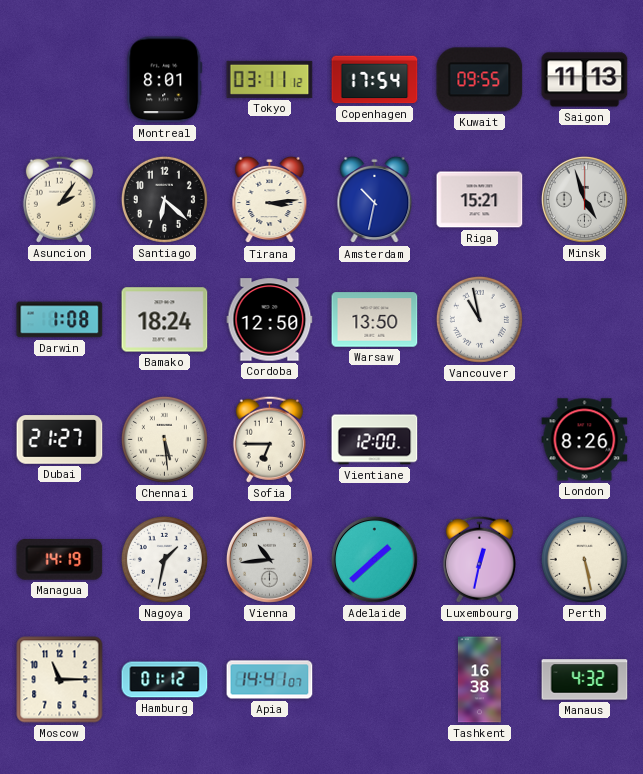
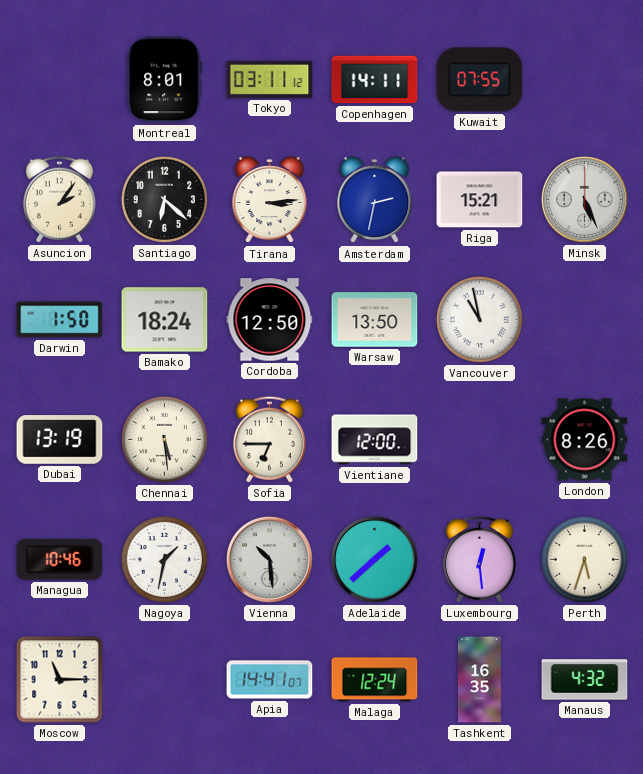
Copenhagen: 17:54 -> 14:11 (375, 80)
Kuwait: 09:55 -> 07:55 (480, 80)
Saigon: 11:13 -> none (585, 80)
Amsterdam: 10:32 -> 2:32 (375, 200)
Minsk: 4:57 -> 5:26 (584, 199)
Darwin: 1:08 -> 1:50 (60, 320)
Dubai: 21:27 -> 13:19 (60, 440)
Managua: 14:19 -> 10:46 (60, 559)
Vienna: 10:44 -> 10:29 (269, 559)
Luxembourg: 12:32 -> 12:29 (479, 559)
Perth: 5:28 -> 5:33 (584, 559)
Hamburg: 01:12 -> none (165, 680)
Malaga: none -> 12:24 (375, 680)
Tashkent: 16:38 -> 16:35 (479, 680)
